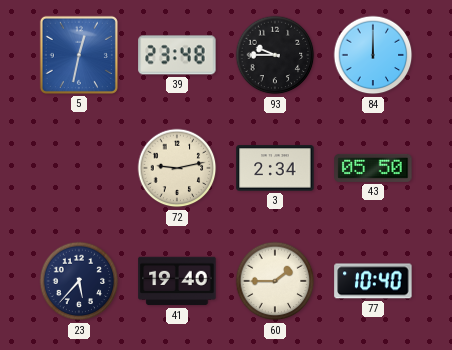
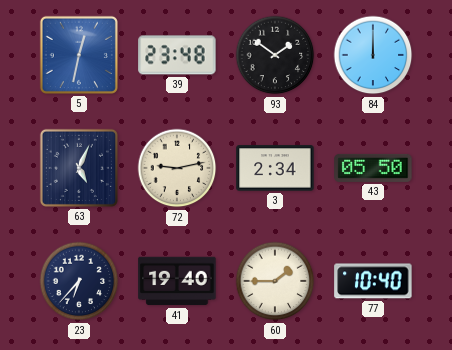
93: 9:45 -> 1:51 (275, 55)
63: none -> 5:04 (79, 168)
23: 5:37 -> 6:37 (79, 281)
